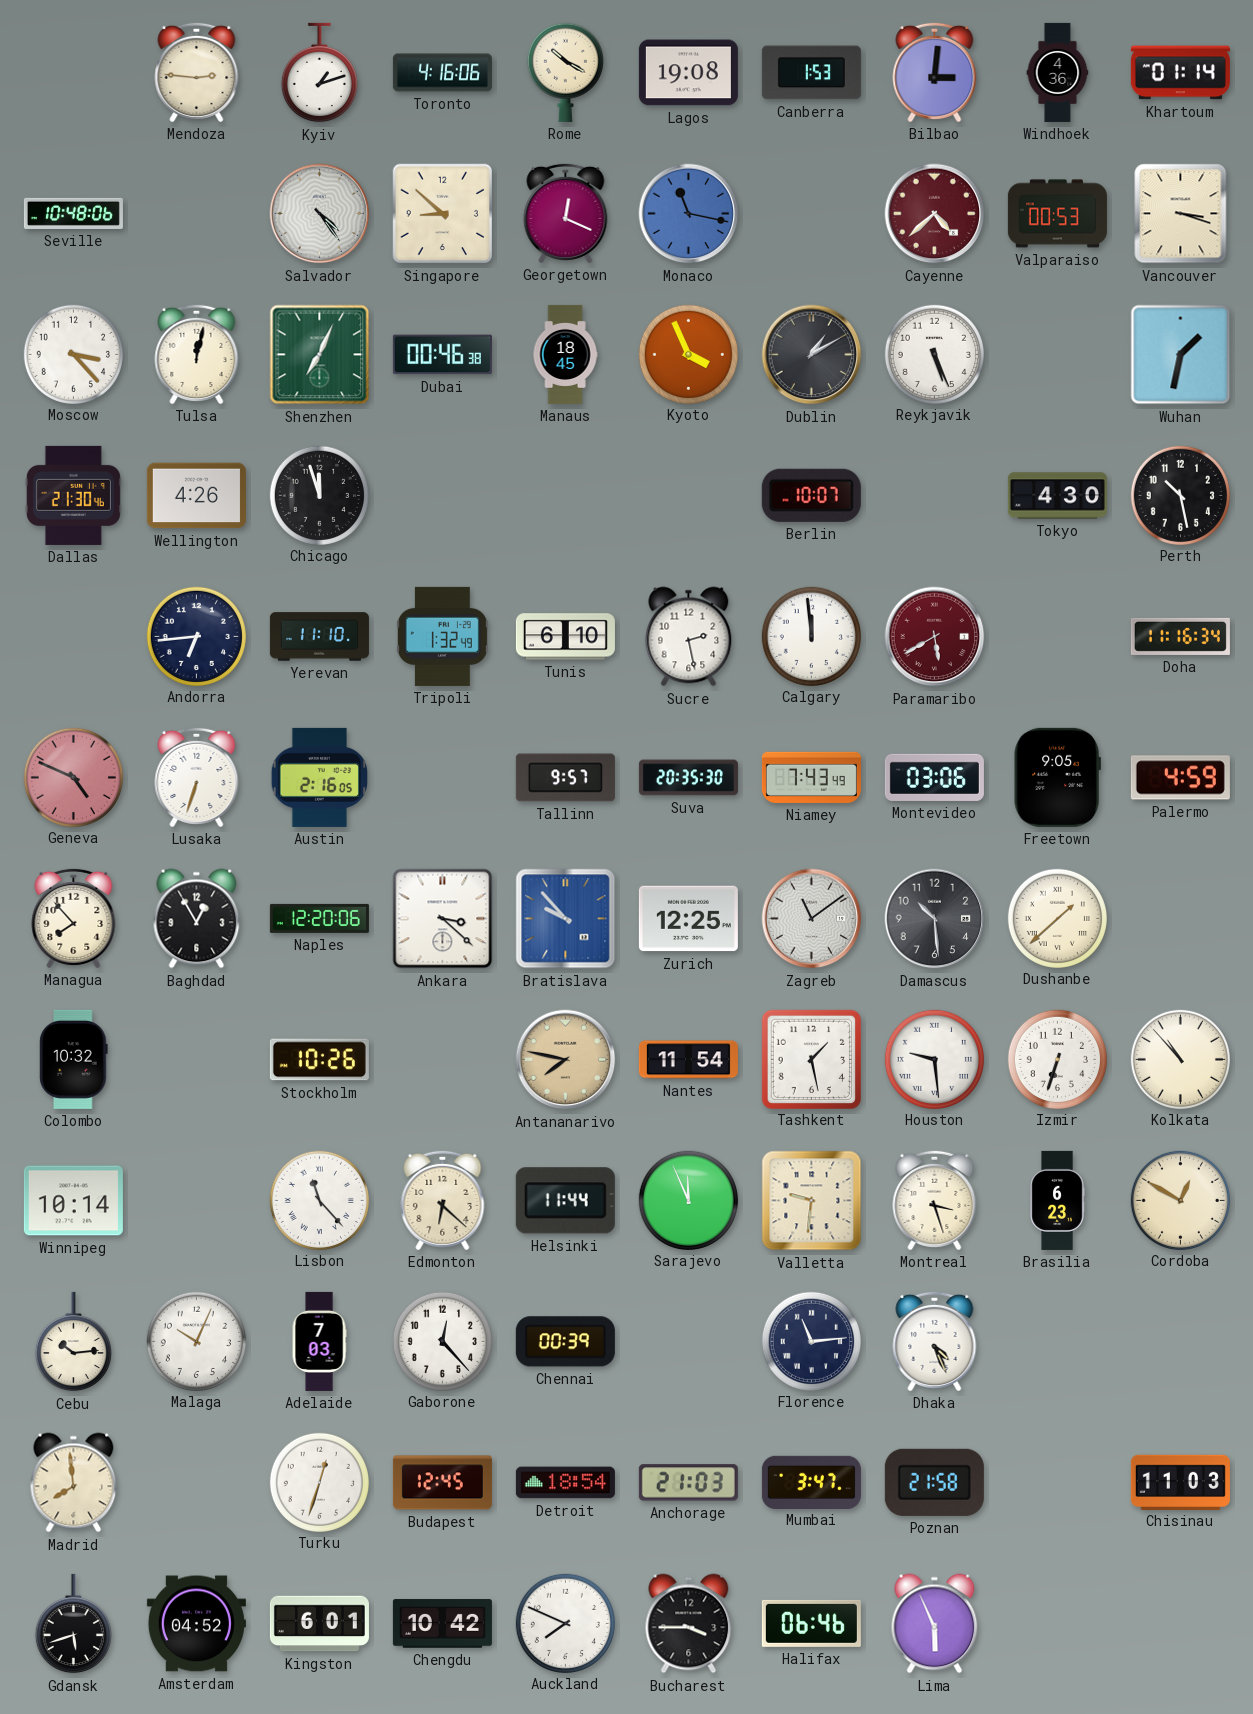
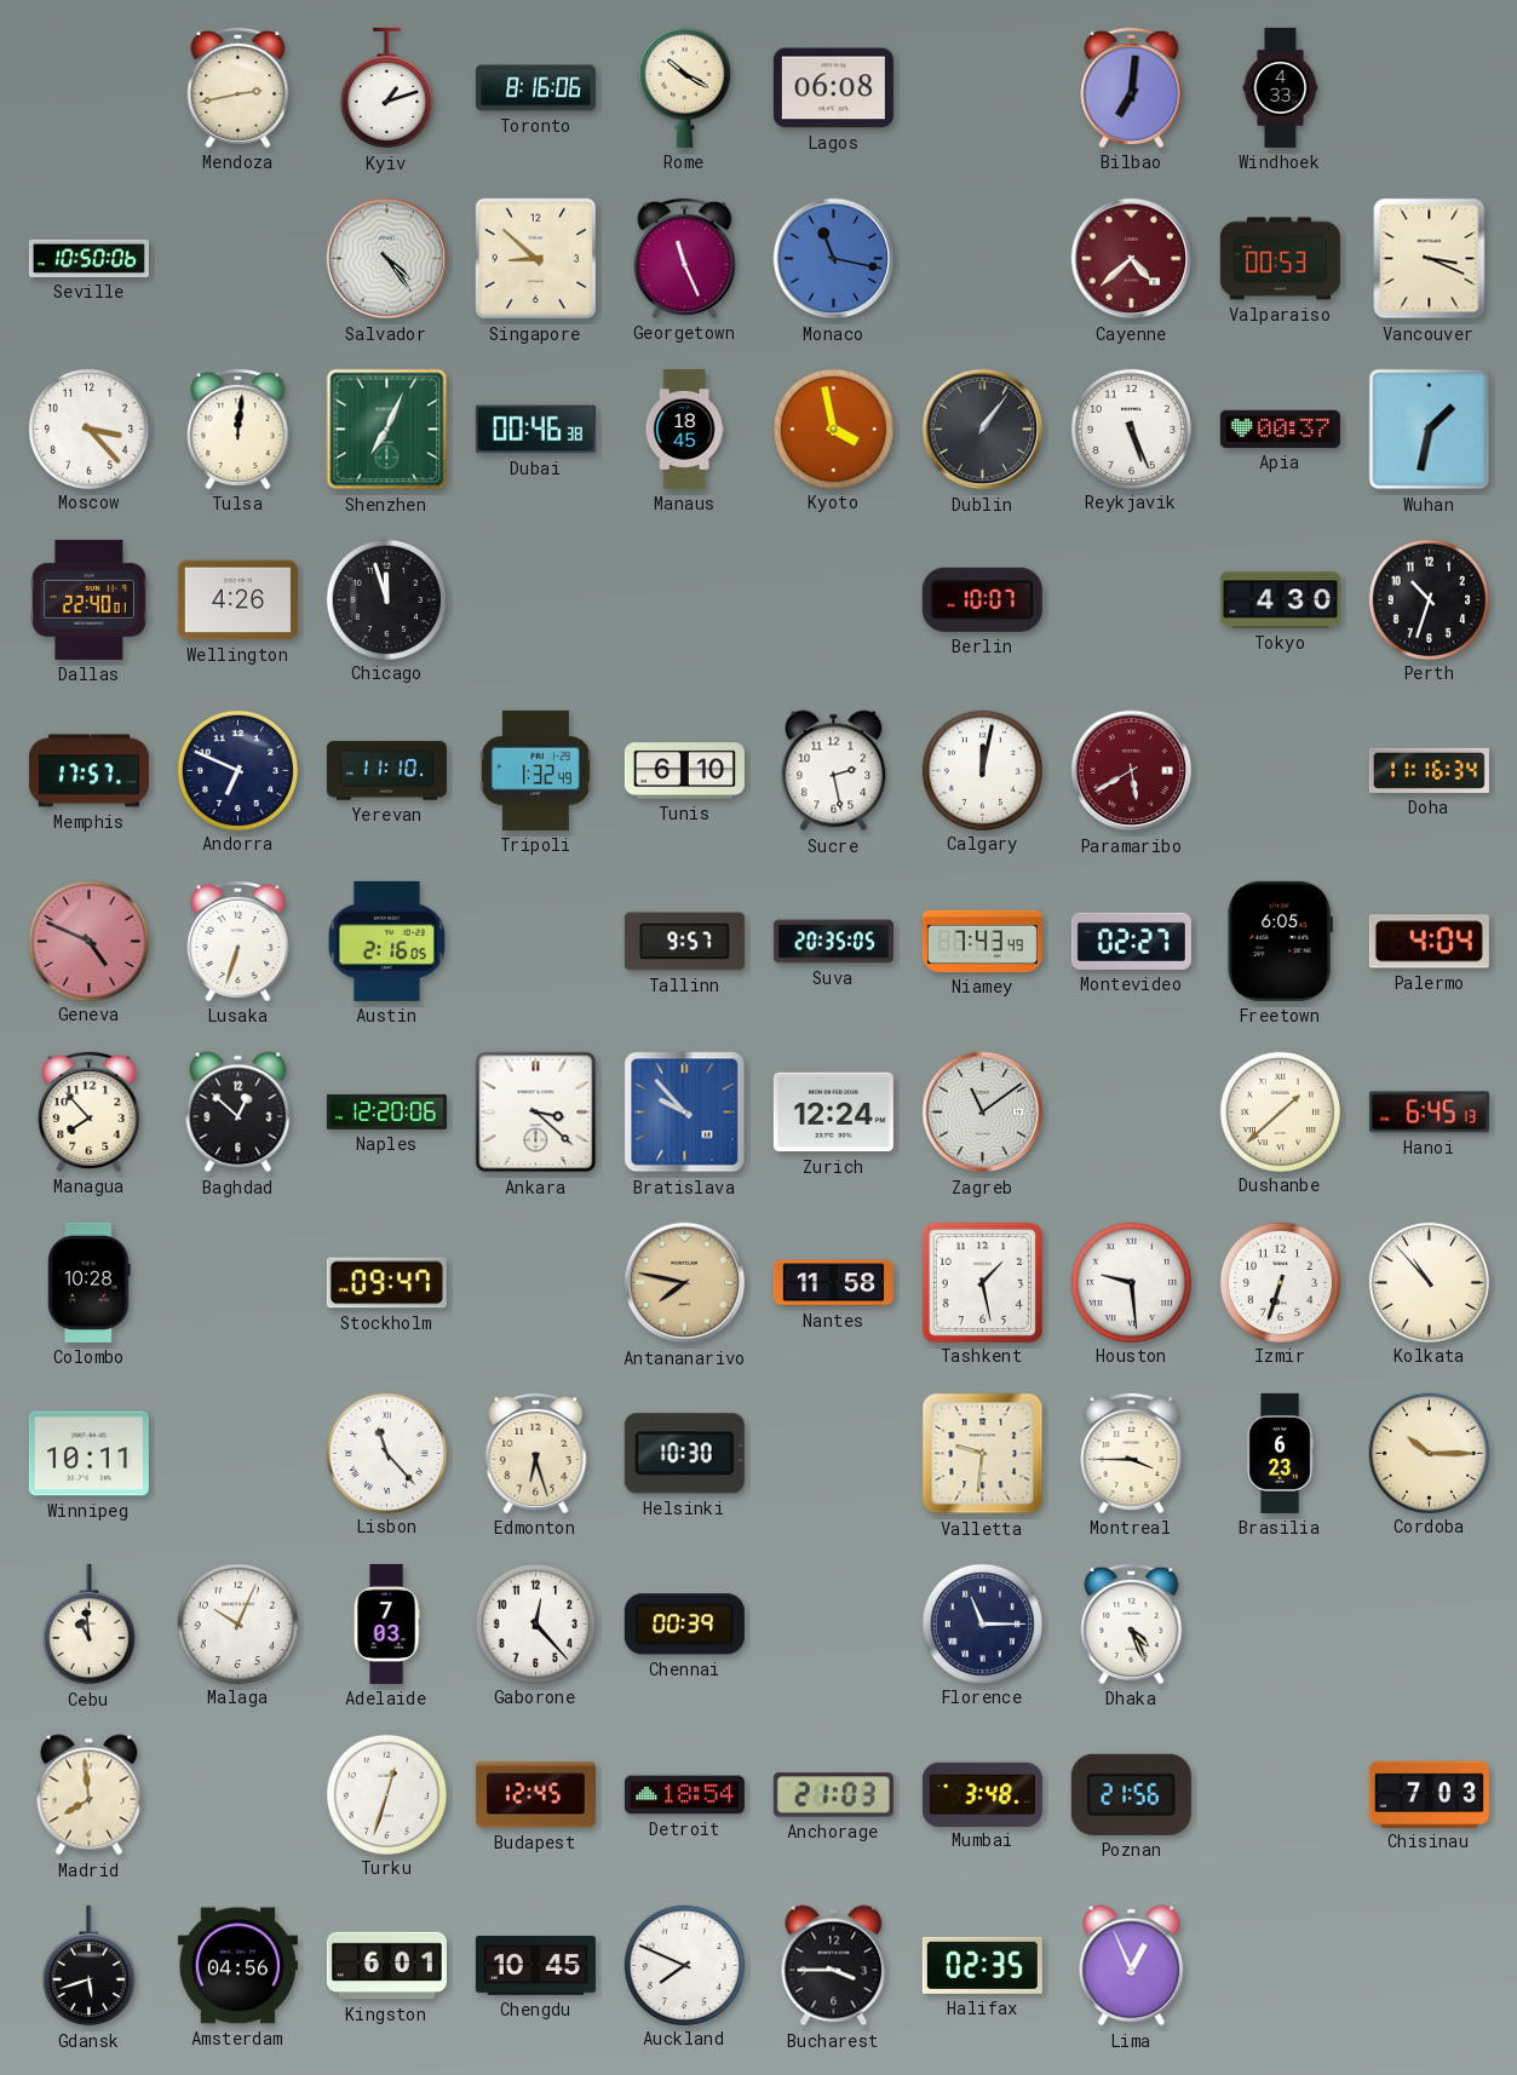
Mendoza: 2:46 -> 2:43 (239, 87)
Toronto: 4:16 -> 8:16 (535, 88)
Lagos: 19:08 -> 06:08 (833, 88)
Canberra: 1:53 -> none (811, 73)
Bilbao: 3:01 -> 7:01 (1132, 87)
Windhoek: 4:36 -> 4:33 (1281, 87)
Khartoum: 01:14 -> none (1180, 73)
Seville: 10:48 -> 10:50 (88, 258)
Georgetown: 12:19 -> 11:26 (685, 258)
Vancouver: 3:18 -> 3:19 (1430, 259)
Tulsa: 12:02 -> 12:01 (239, 429)
Kyoto: 3:56 -> 3:58 (833, 429)
Dublin: 1:10 -> 1:06 (983, 430)
Apia: none -> 00:37 (1280, 429)
Dallas: 21:30 -> 22:40 (88, 599)
Perth: 10:28 -> 10:33 (1429, 599)
Memphis: none -> 17:57 (88, 771)
Andorra: 6:44 -> 6:49 (237, 770)
Calgary: 11:59 -> 12:02 (982, 770)
Suva: 20:35:30 -> 20:35:05 (833, 942)
Montevideo: 03:06 -> 02:27 (1131, 941)
Freetown: 9:05 -> 6:05 (1280, 941)
Palermo: 4:59 -> 4:04 (1429, 942)
Baghdad: 12:55 -> 12:52 (239, 1113)
Zurich: 12:25 -> 12:24 (833, 1113)
Damascus: 10:29 -> none (935, 919)
Hanoi: none -> 6:45 (1429, 1113)
Colombo: 10:32 -> 10:28 (90, 1282)
Stockholm: 10:26 -> 09:47 (386, 1283)
Nantes: 11:54 -> 11:58 (833, 1283)
Winnipeg: 10:14 -> 10:11 (88, 1454)
Edmonton: 6:22 -> 6:27 (536, 1453)
Helsinki: 11:44 -> 10:30 (684, 1454)
Sarajevo: 11:56 -> none (688, 1200)
Montreal: 3:27 -> 3:45 (1132, 1453)
Cordoba: 12:50 -> 10:15 (1429, 1453)
Cebu: 10:14 -> 10:59 (88, 1625)
Florence: 11:14 -> 11:15 (982, 1623)
Mumbai: 3:47 -> 3:48 (982, 1794)
Poznan: 21:58 -> 21:56 (1131, 1794)
Chisinau: 11:03 -> 7:03 (1429, 1794)
Amsterdam: 04:52 -> 04:56 (237, 1966)
Chengdu: 10:42 -> 10:45 (535, 1966)
Halifax: 06:46 -> 02:35 (982, 1965)
Lima: 5:56 -> 12:56 (1132, 1966)
